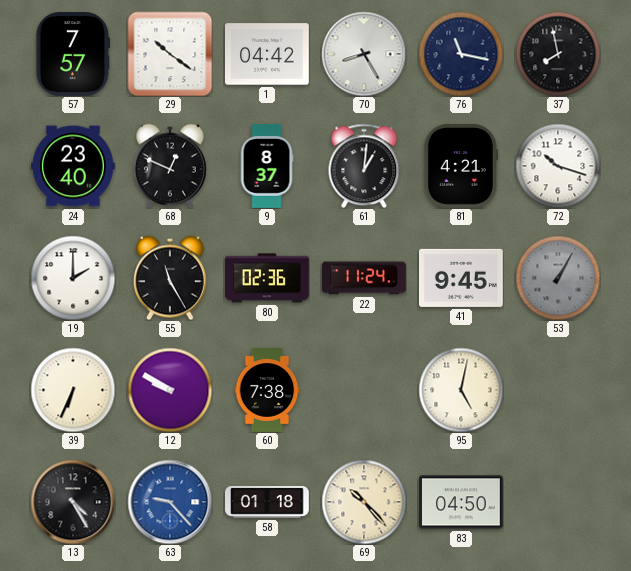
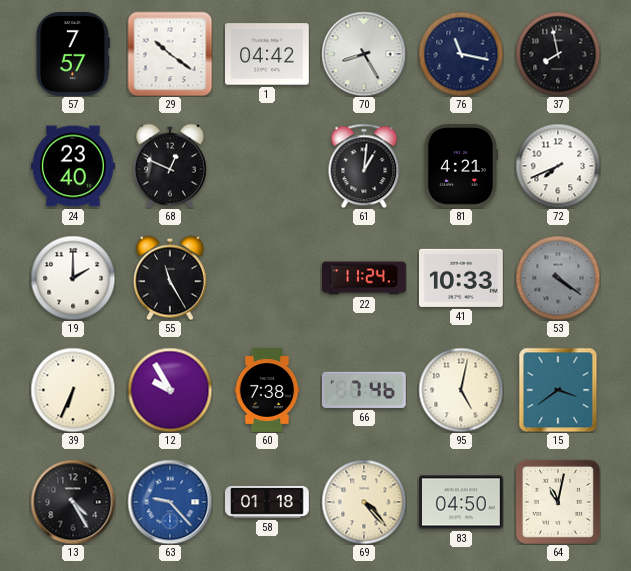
9: 8:37 -> none (267, 167)
72: 10:18 -> 7:41 (558, 166)
80: 02:36 -> none (268, 278)
41: 9:45 -> 10:33 (462, 278)
53: 1:05 -> 4:21 (558, 278)
12: 9:50 -> 9:55 (170, 390)
66: none -> 7:46 (364, 390)
15: none -> 3:39 (558, 390)
69: 10:23 -> 4:23 (364, 502)
64: none -> 11:02 (558, 502)
